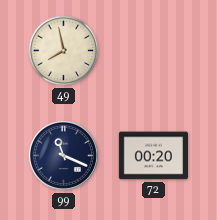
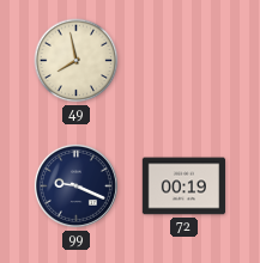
99: 11:19 -> 9:19 (75, 185)
72: 00:20 -> 00:19 (183, 186)
